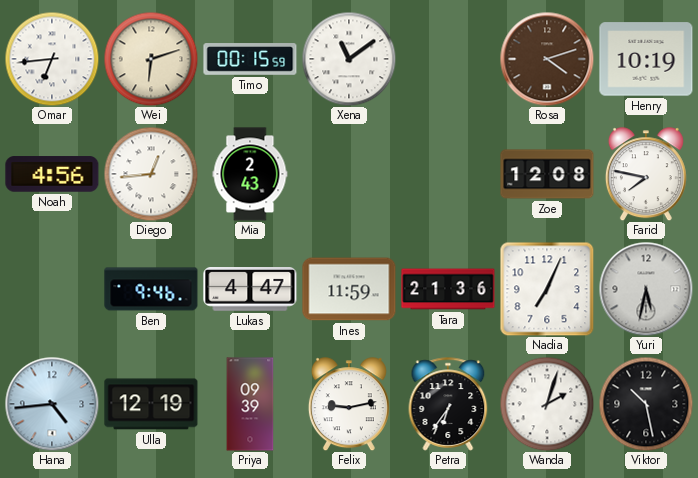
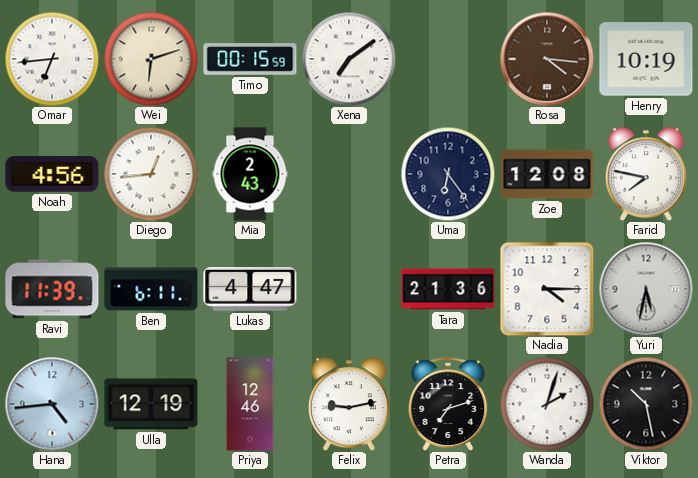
Xena: 11:09 -> 7:09 (349, 59)
Rosa: 4:12 -> 4:16 (547, 59)
Uma: none -> 6:24 (448, 174)
Ravi: none -> 11:39 (52, 289)
Ben: 9:46 -> 6:11 (151, 289)
Ines: 11:59 -> none (349, 289)
Nadia: 7:04 -> 4:15 (547, 289)
Priya: 09:39 -> 12:46 (250, 404)
Petra: 6:36 -> 7:12 (448, 404)
